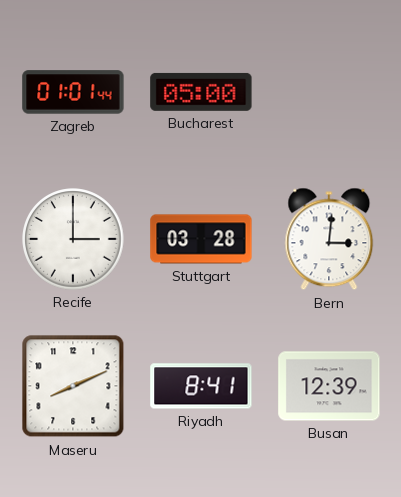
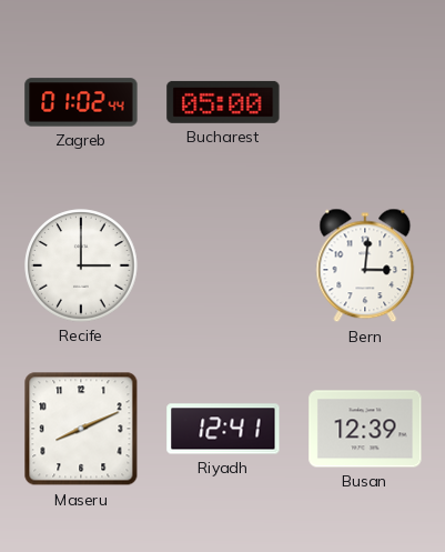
Zagreb: 01:01 -> 01:02 (81, 102)
Stuttgart: 03:28 -> none (201, 239)
Riyadh: 8:41 -> 12:41 (223, 429)
